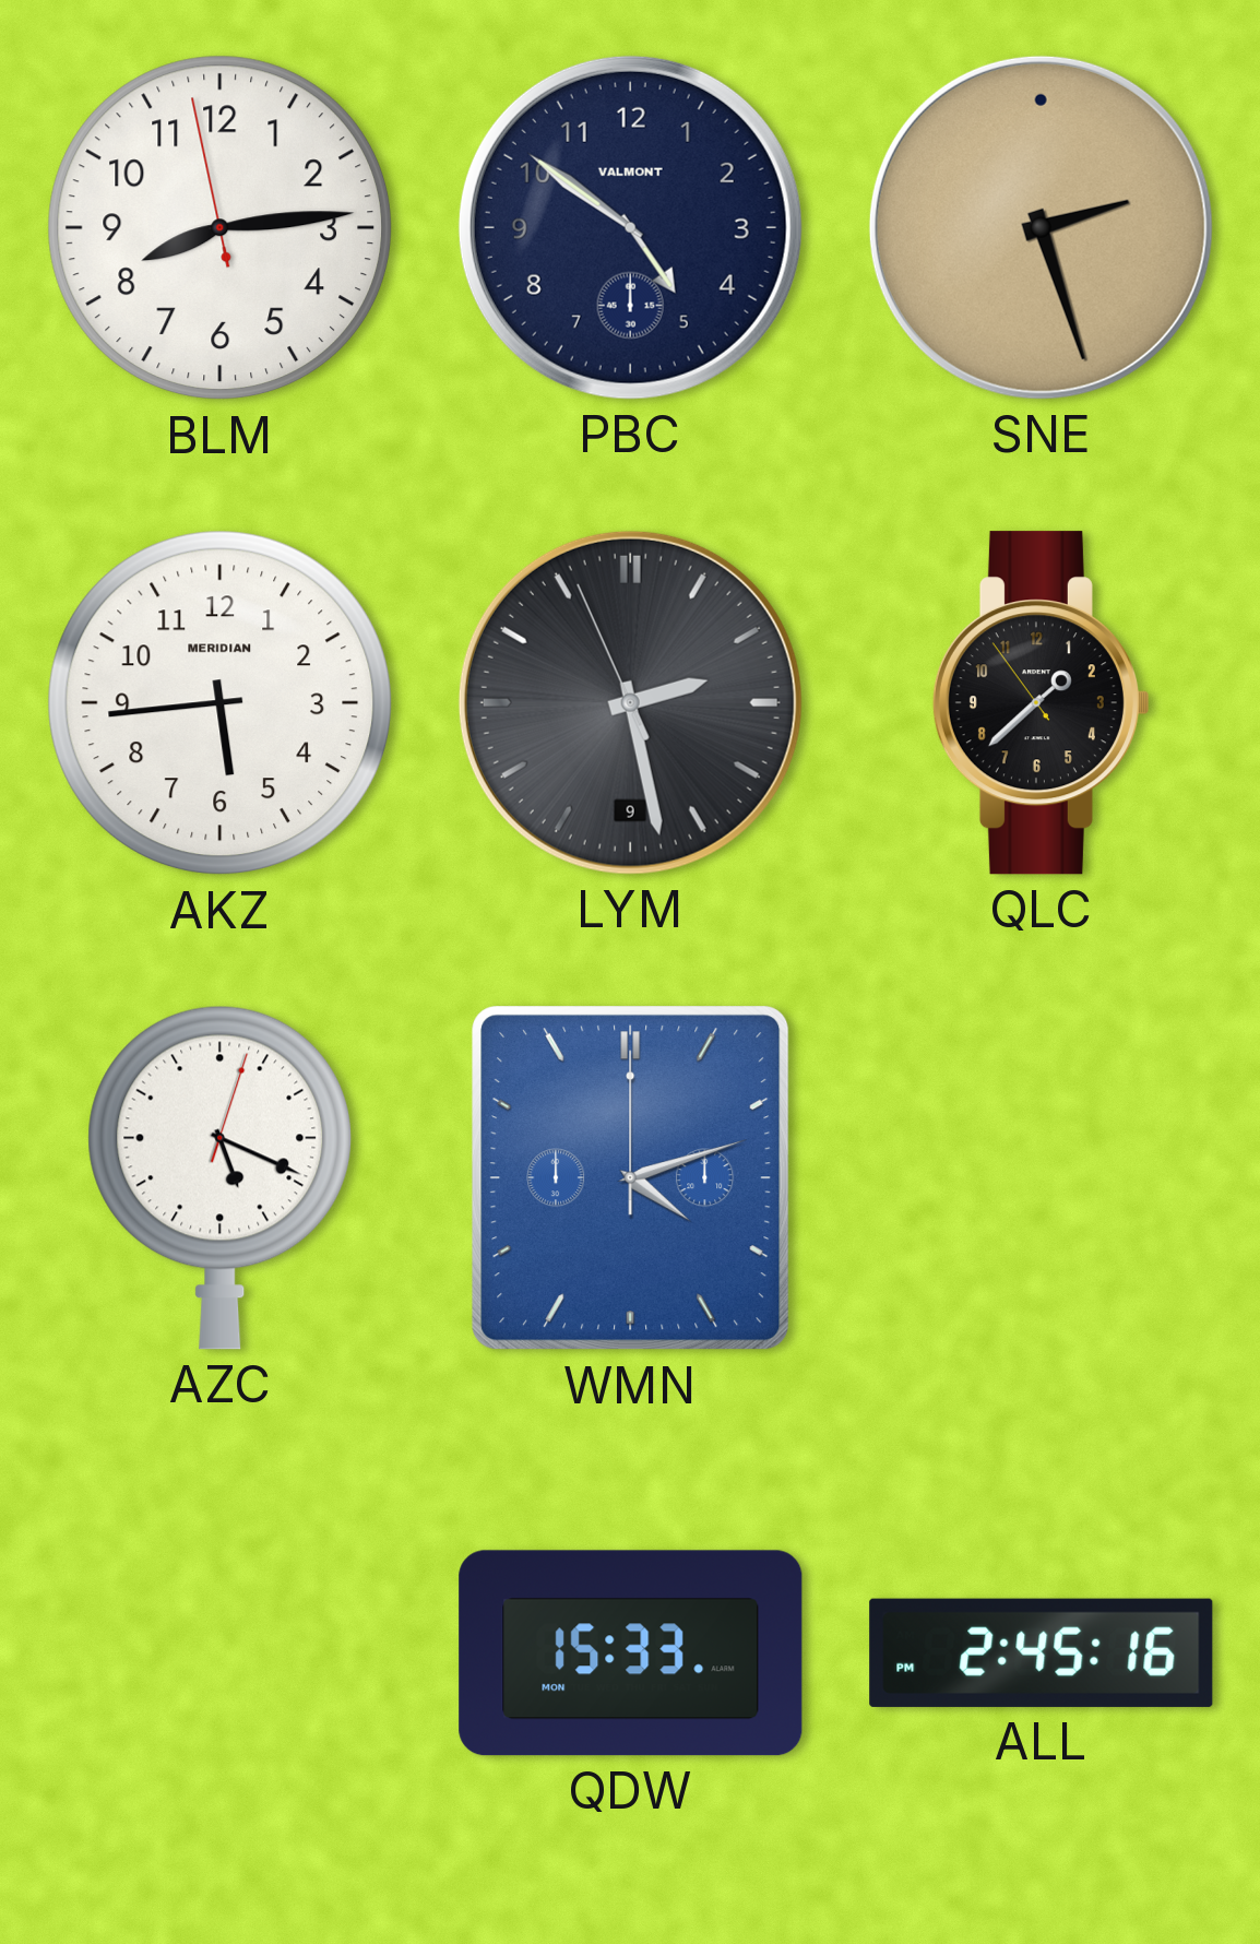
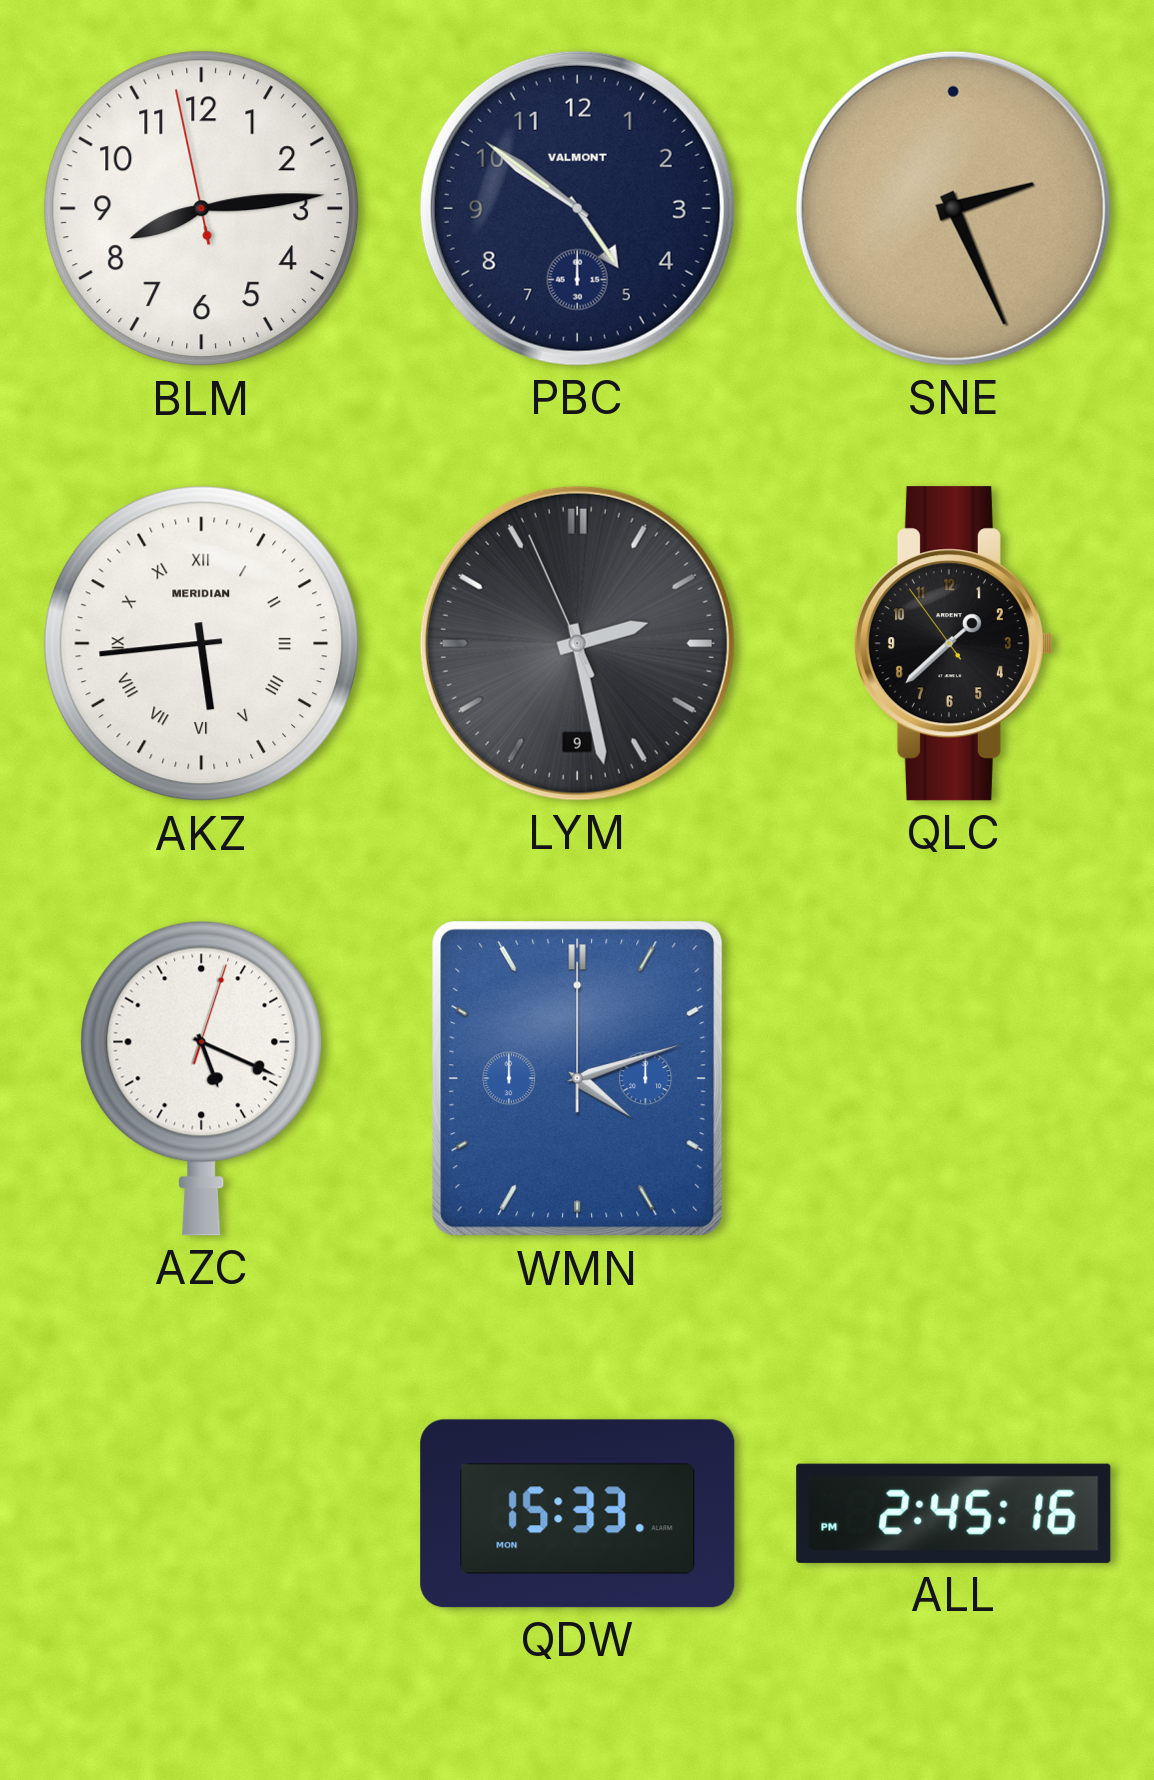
SNE: 2:27 -> 2:26 (953, 208)
AKZ numerals: Arabic -> Roman (202, 644)
